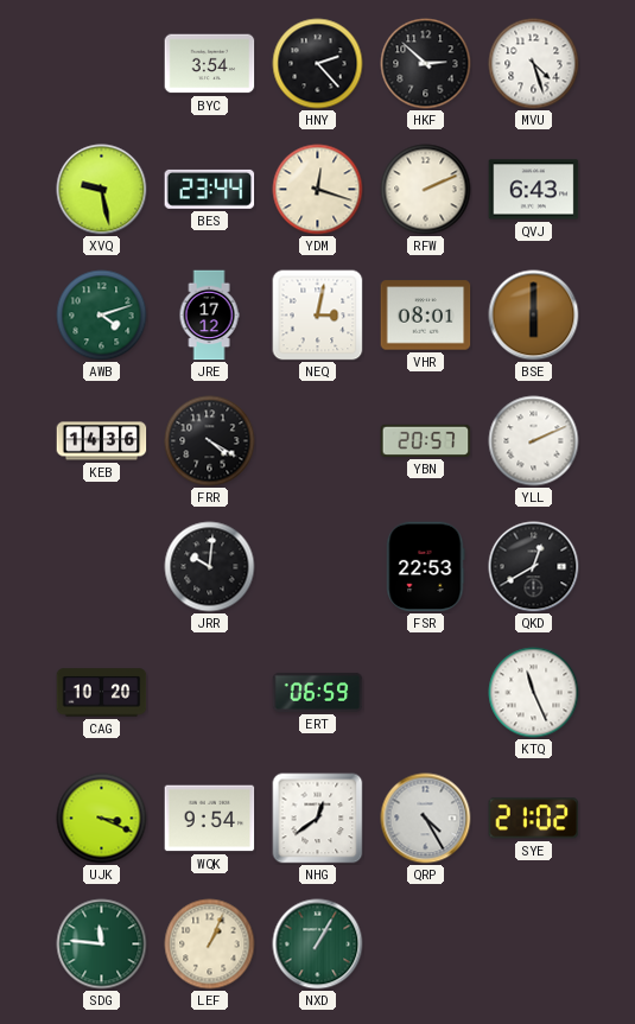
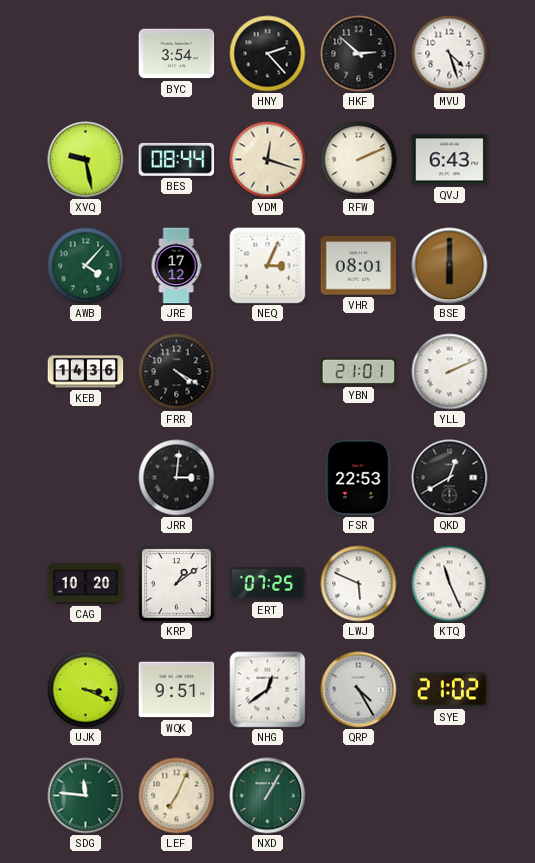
BES: 23:44 -> 08:44 (177, 159)
AWB: 4:12 -> 4:07 (86, 266)
NEQ: 3:02 -> 3:04 (268, 266)
YBN: 20:57 -> 21:01 (359, 371)
JRR: 10:01 -> 3:01 (177, 478)
KRP: none -> 1:09 (177, 584)
ERT: 06:59 -> 07:25 (268, 583)
LWJ: none -> 5:49 (359, 584)
WQK: 9:54 -> 9:51 (177, 690)
LEF: 1:04 -> 7:04 (177, 796)
